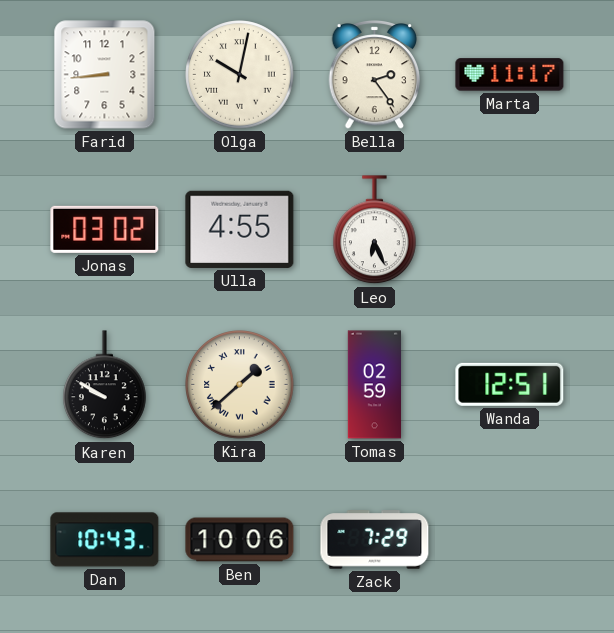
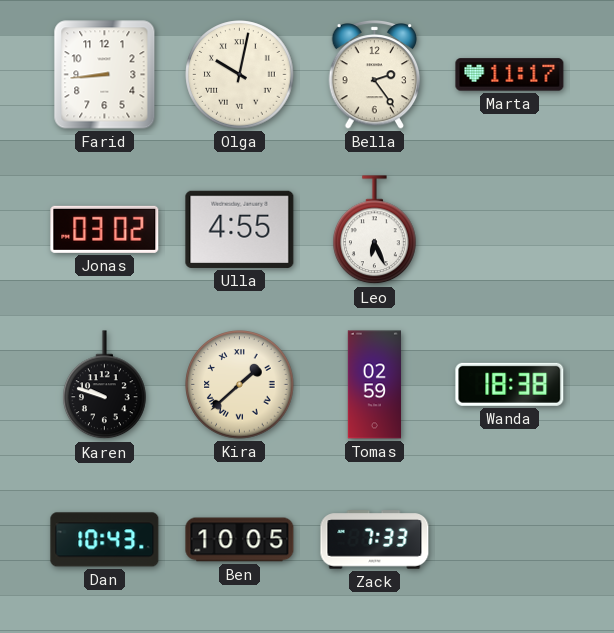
Karen: 9:50 -> 9:48 (105, 385)
Wanda: 12:51 -> 18:38 (510, 384)
Ben: 10:06 -> 10:05 (240, 540)
Zack: 7:29 -> 7:33 (375, 540)
